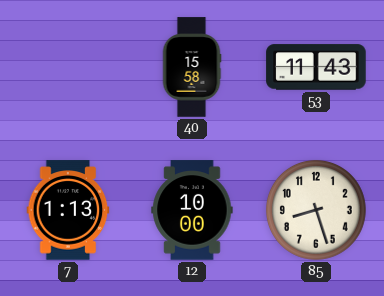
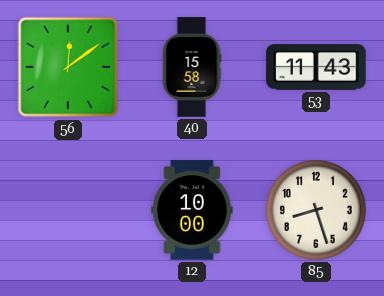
56: none -> 12:09 (68, 67)
7: 1:13 -> none (68, 210)
